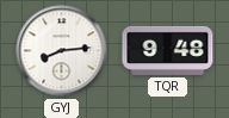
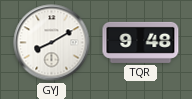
GYJ: 8:14 -> 8:10 (52, 43)
